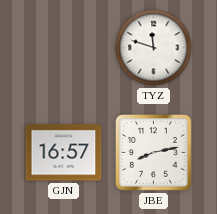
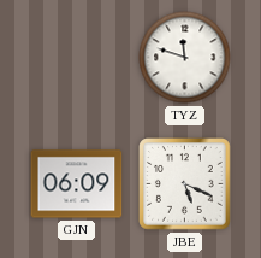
GJN: 16:57 -> 06:09 (77, 184)
JBE: 8:13 -> 5:19 (185, 184)
